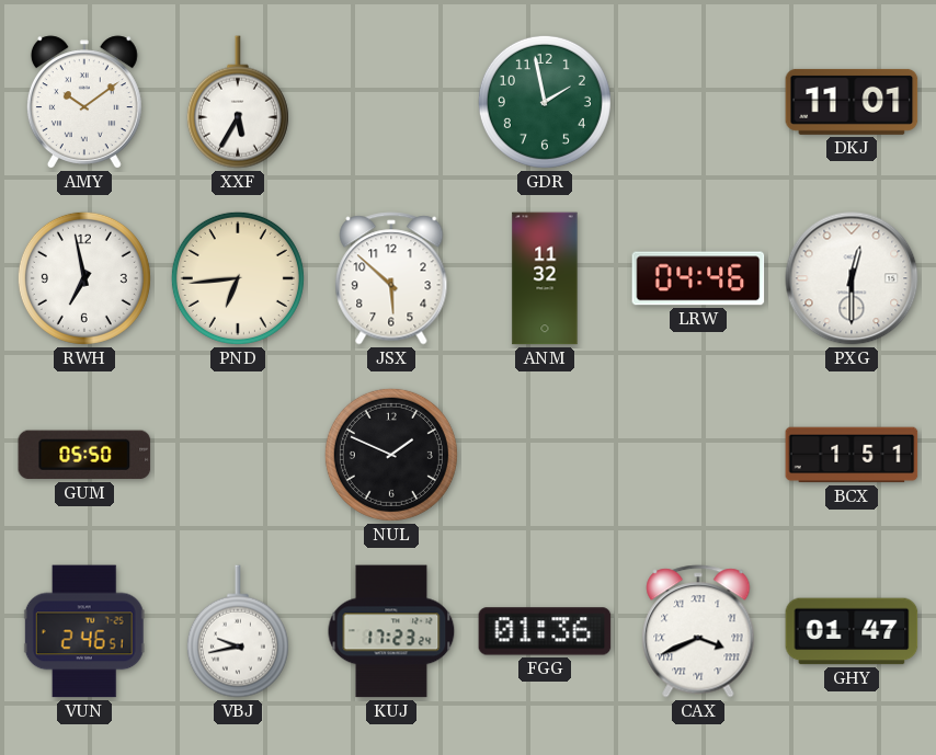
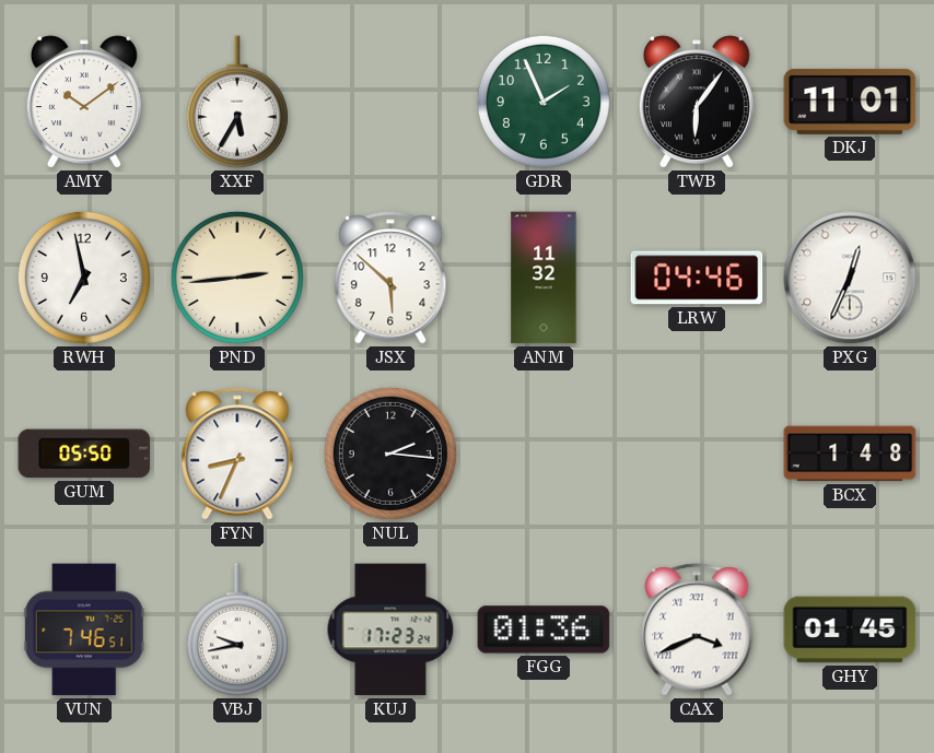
GDR: 1:58 -> 1:56 (544, 102)
TWB: none -> 6:06 (697, 102)
PND: 6:44 -> 2:44 (237, 278)
PXG: 12:30 -> 12:34 (850, 278)
FYN: none -> 8:34 (237, 454)
NUL: 1:49 -> 2:16 (390, 454)
BCX: 1:51 -> 1:48 (850, 454)
VUN: 2:46 -> 7:46 (84, 630)
GHY: 01:47 -> 01:45 (850, 630)
